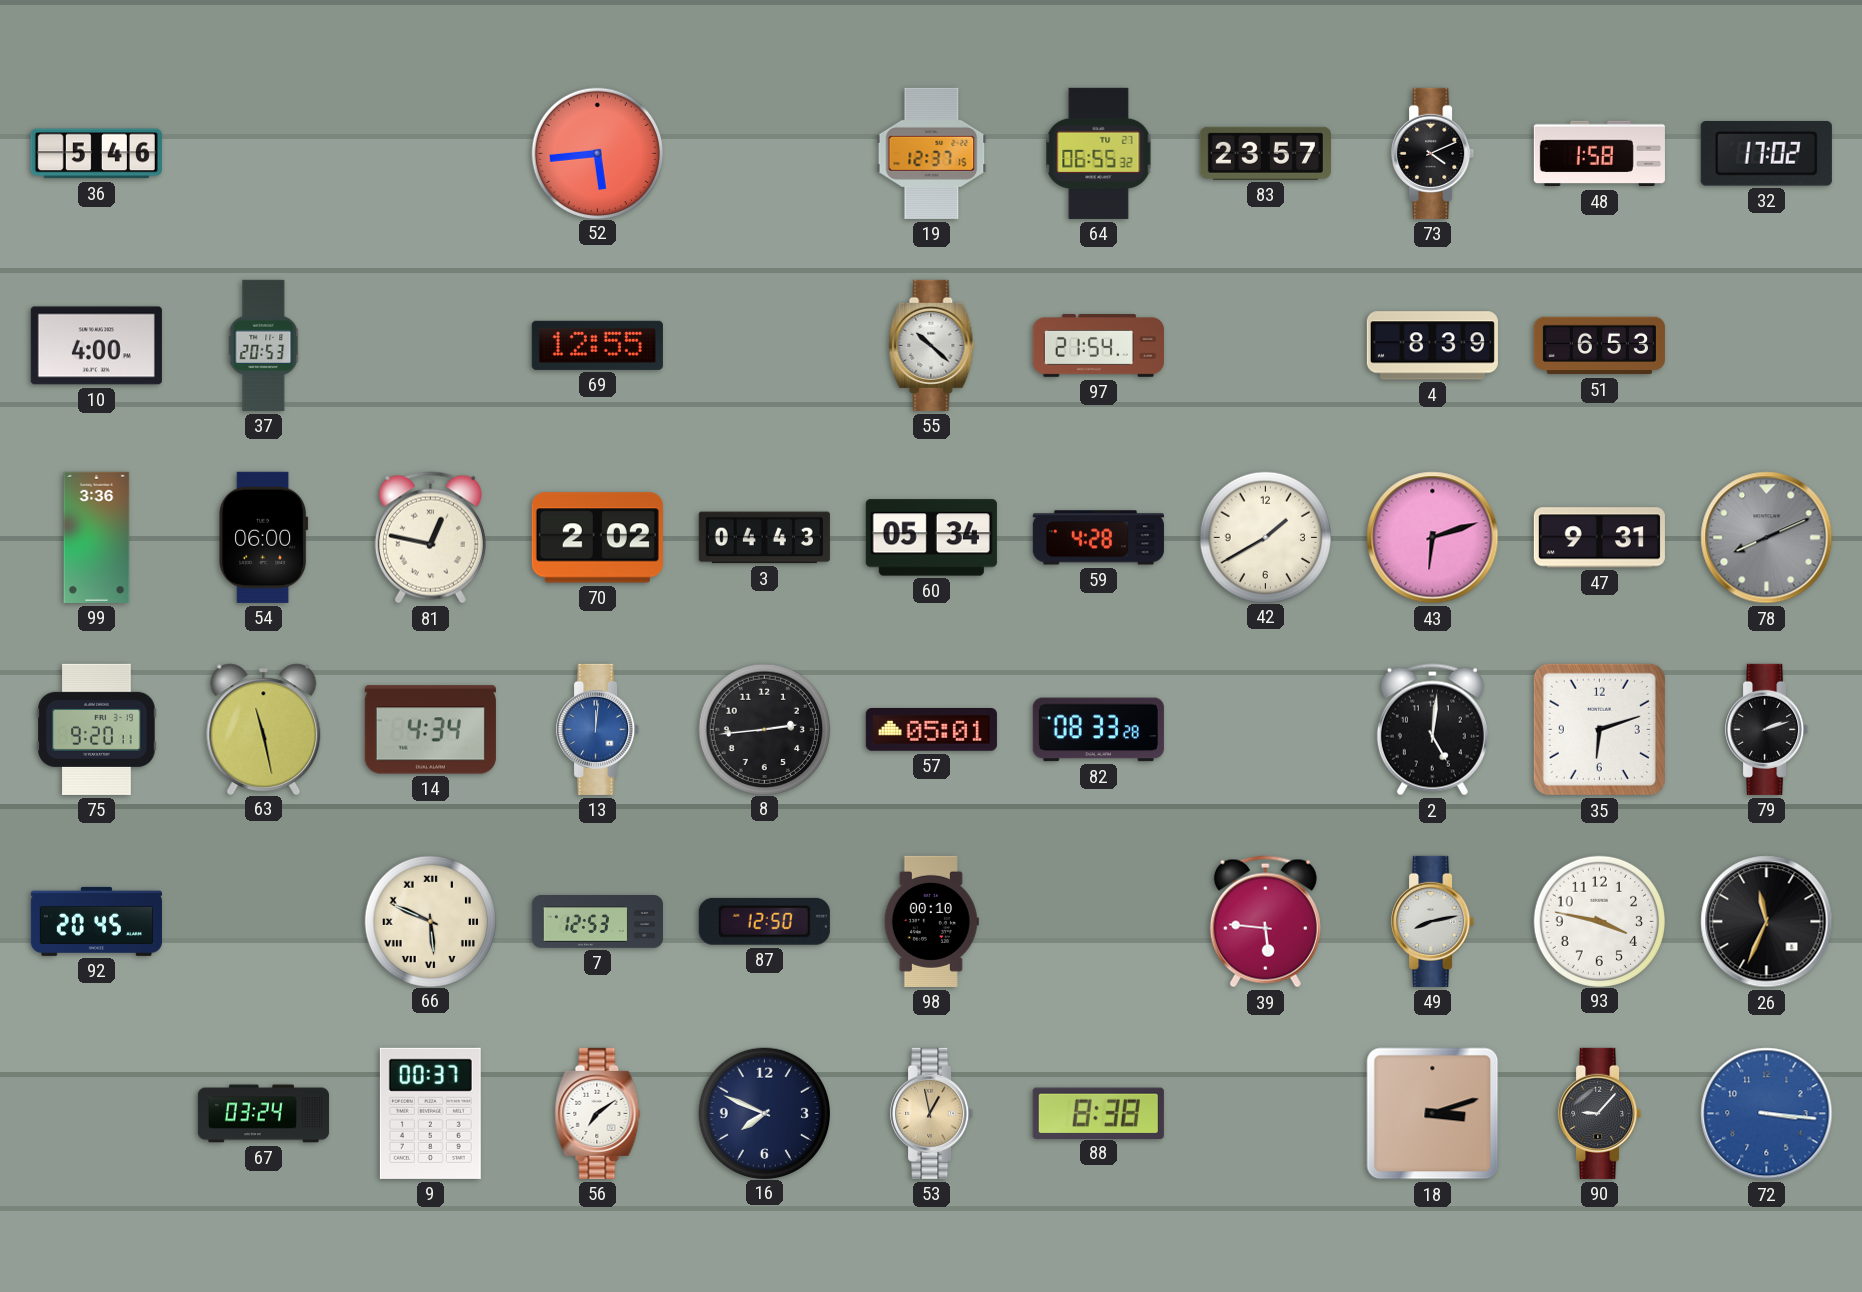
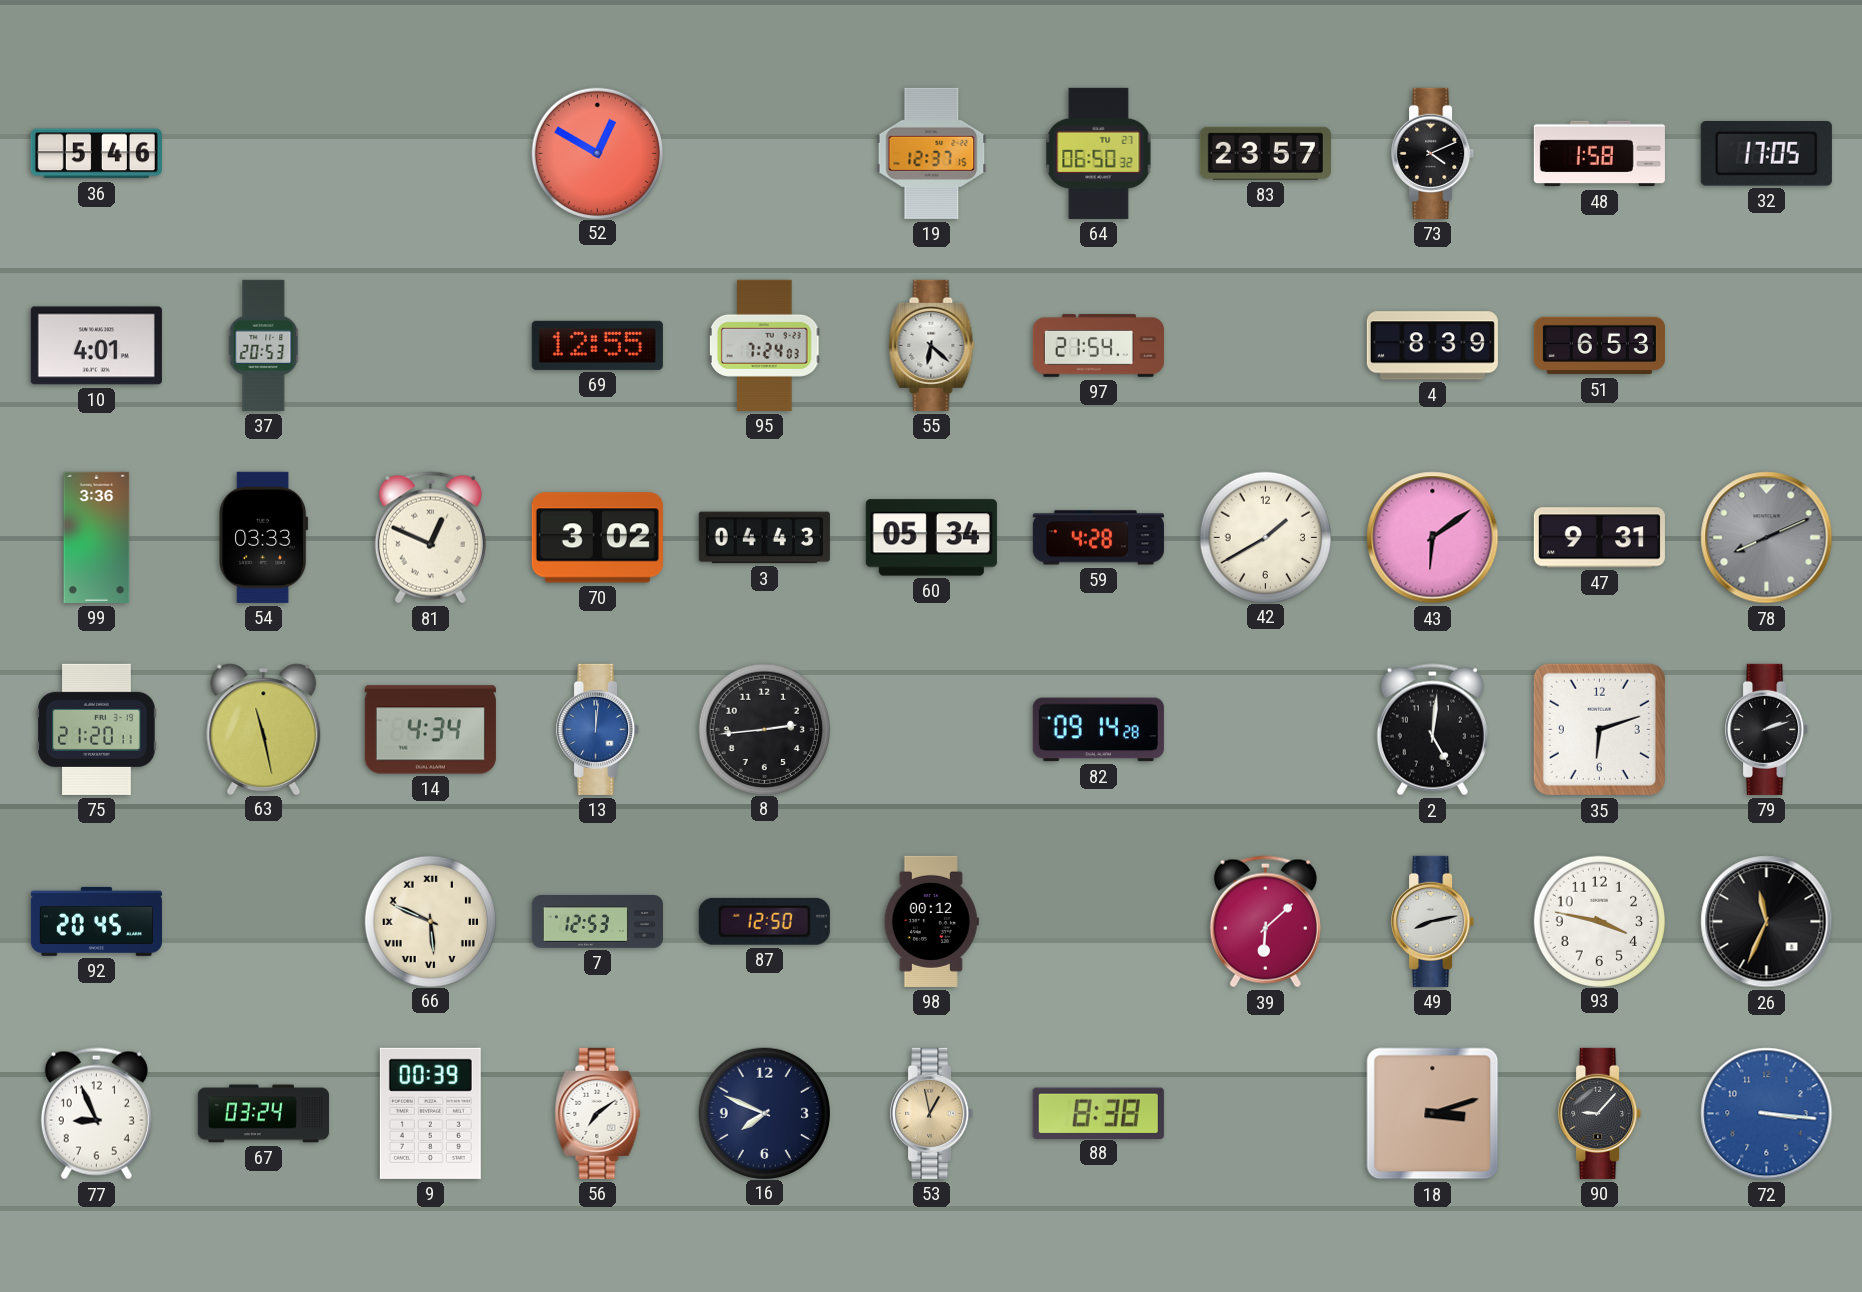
52: 5:44 -> 12:50 (597, 153)
64: 06:55 -> 06:50 (1099, 153)
32: 17:02 -> 17:05 (1766, 154)
10: 4:00 -> 4:01 (96, 346)
95: none -> 7:24 (764, 345)
55: 10:22 -> 6:22 (932, 345)
54: 06:00 -> 03:33 (264, 537)
81: 12:47 -> 12:49 (430, 538)
70: 2:02 -> 3:02 (597, 538)
43: 6:12 -> 6:09 (1433, 538)
75: 9:20 -> 21:20 (97, 729)
57: 05:01 -> none (931, 730)
82: 08:33 -> 09:14 (1098, 730)
98: 00:10 -> 00:12 (931, 921)
39: 5:46 -> 6:08 (1265, 922)
77: none -> 8:56 (96, 1114)
9: 00:37 -> 00:39 (430, 1113)
